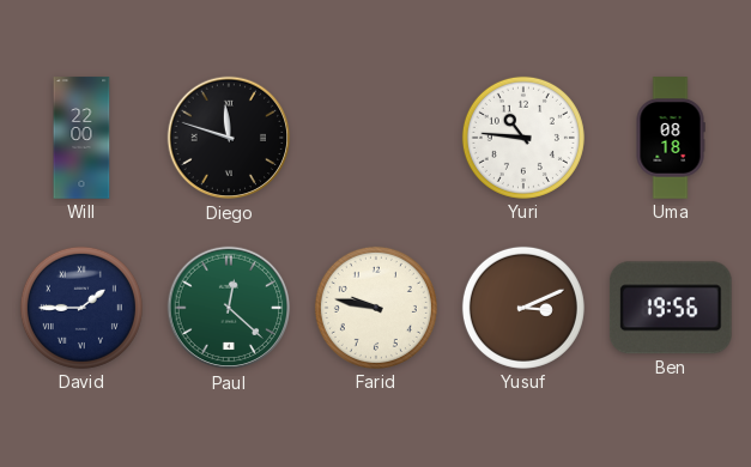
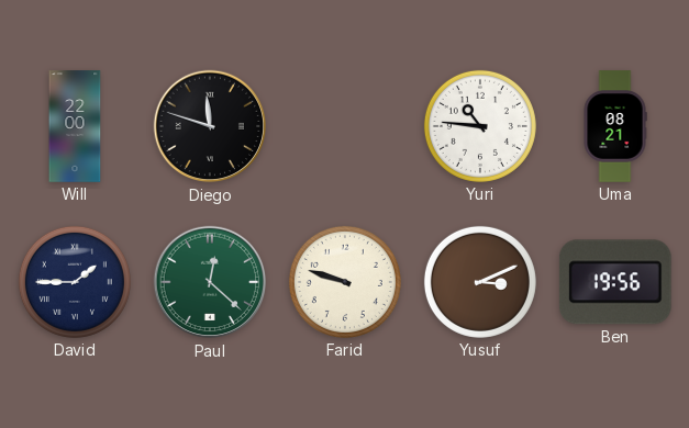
Uma: 08:18 -> 08:21 (615, 126)
Farid: 9:47 -> 9:48 (345, 282)
